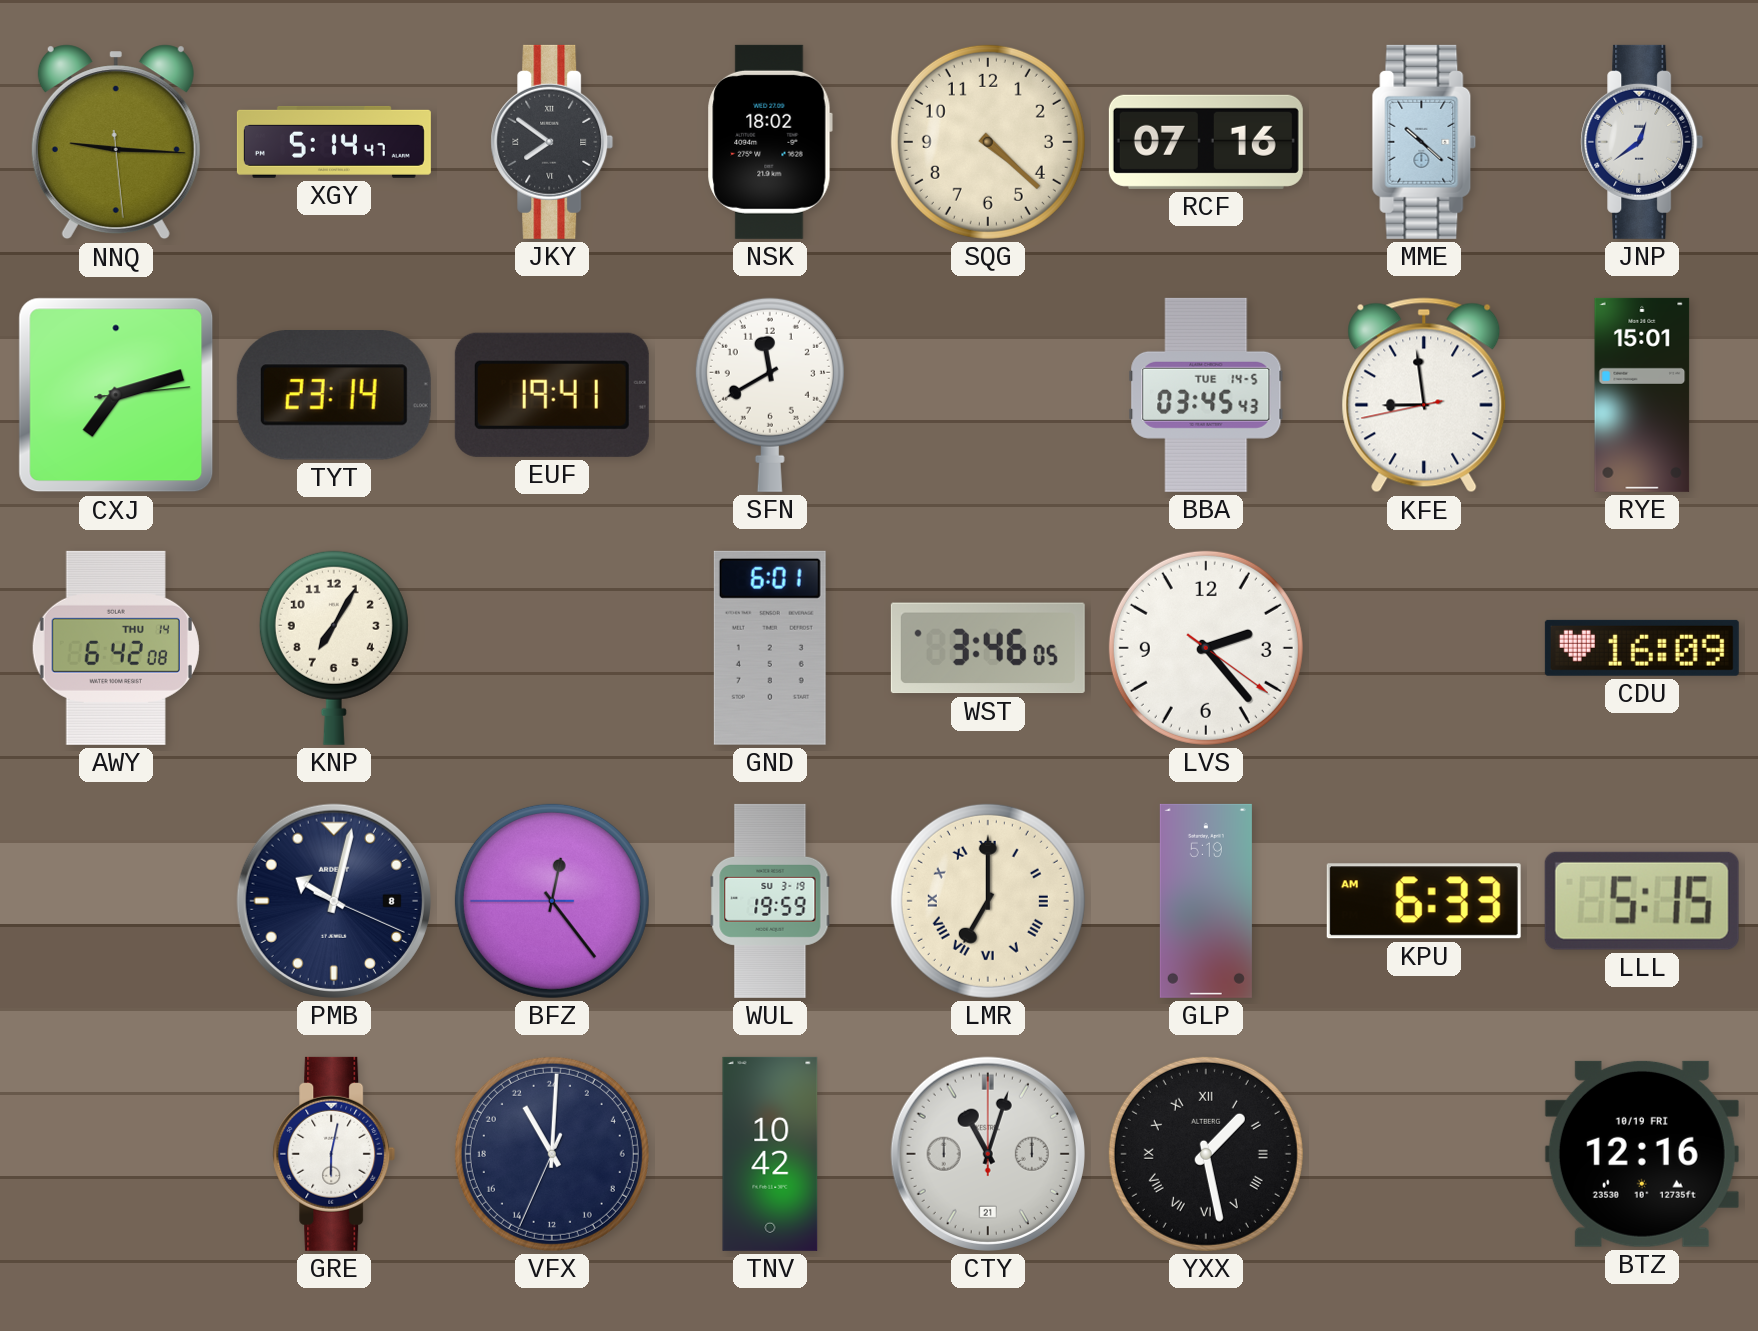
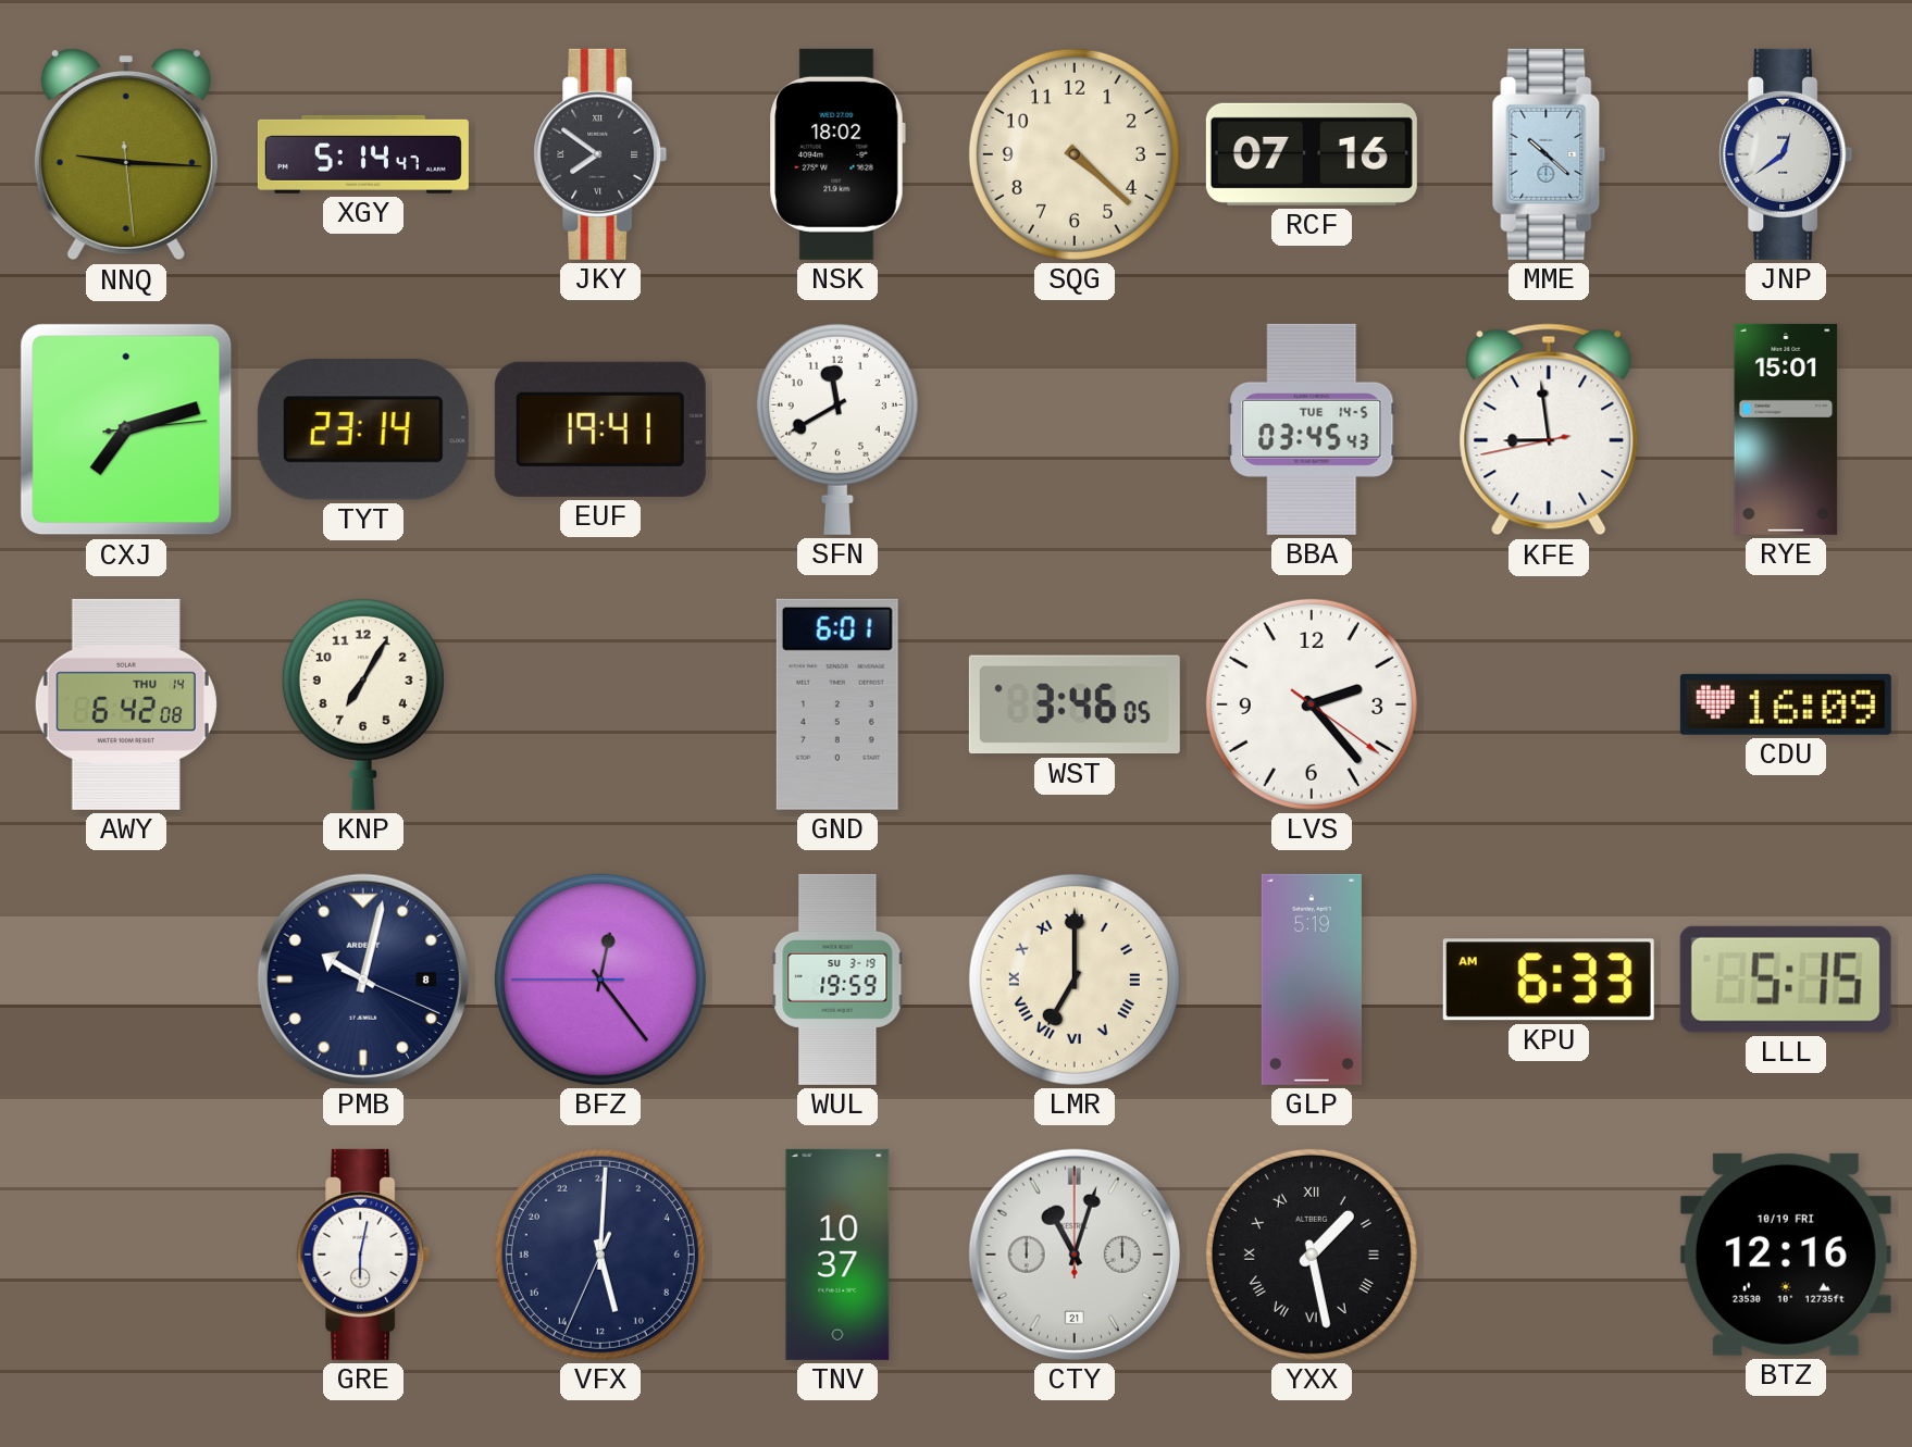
VFX: 22:00 -> 11:00 (600, 1255)
TNV: 10:42 -> 10:37 (837, 1255)
